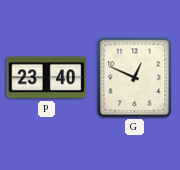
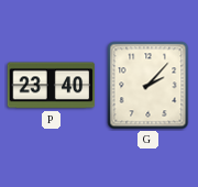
G: 12:49 -> 2:07 (148, 86)
